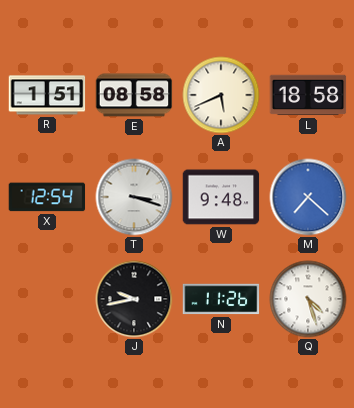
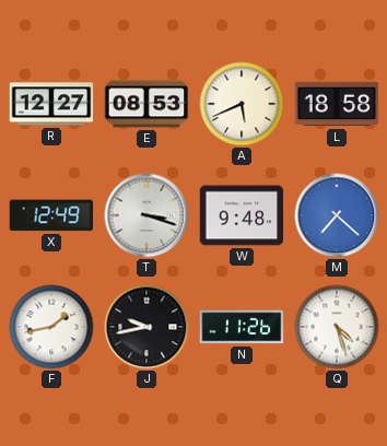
R: 1:51 -> 12:27 (51, 104)
E: 08:58 -> 08:53 (146, 104)
X: 12:54 -> 12:49 (51, 215)
F: none -> 1:43 (51, 327)
